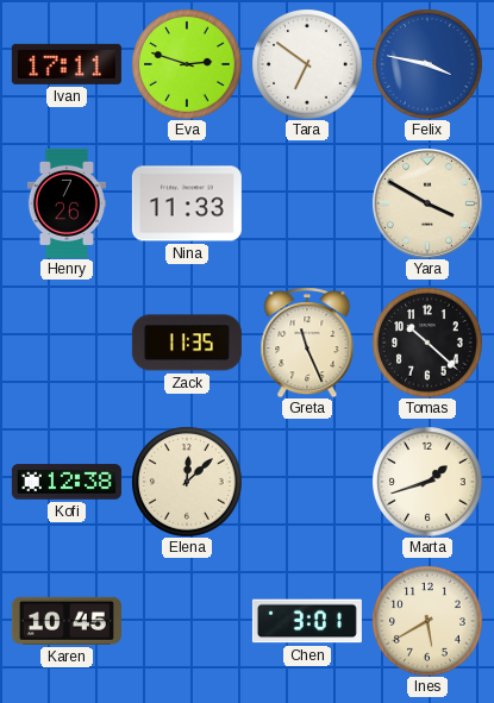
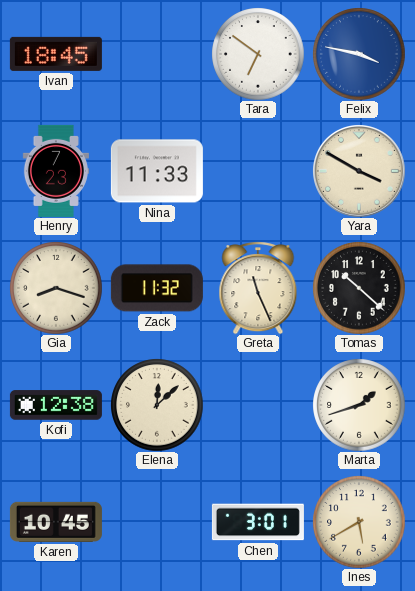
Ivan: 17:11 -> 18:45 (56, 54)
Eva: 2:48 -> none (187, 64)
Henry: 7:26 -> 7:23 (56, 171)
Gia: none -> 8:18 (56, 288)
Zack: 11:35 -> 11:32 (157, 288)
